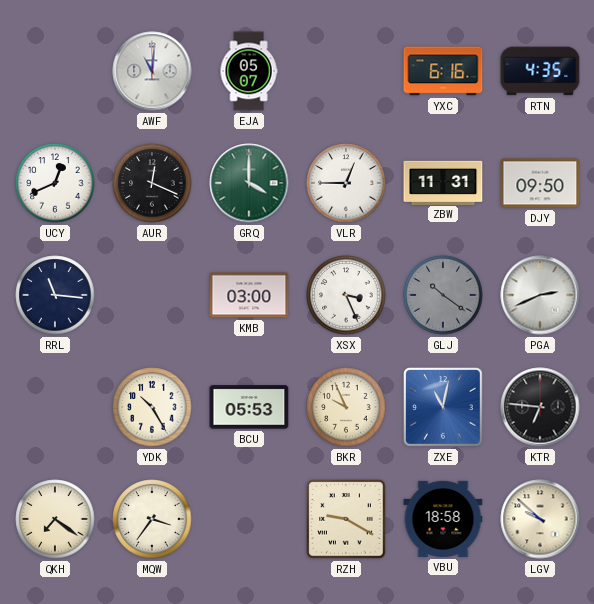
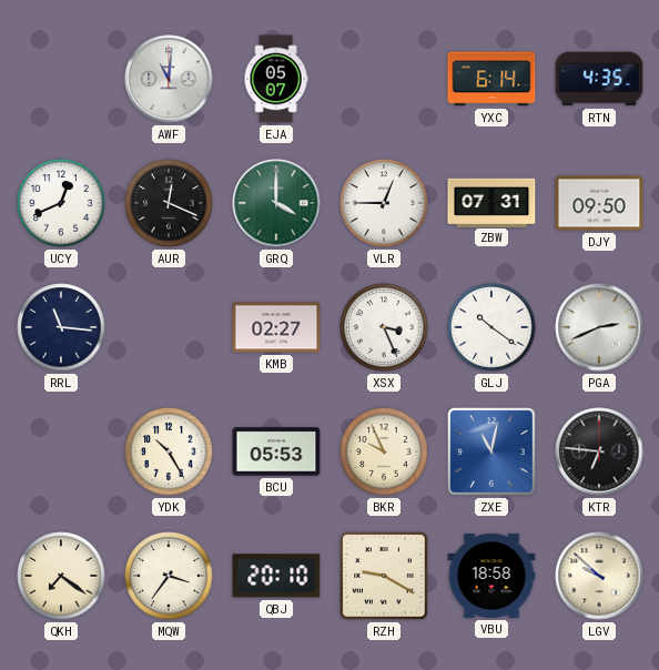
YXC: 6:16 -> 6:14 (491, 79)
ZBW: 11:31 -> 07:31 (491, 202)
KMB: 03:00 -> 02:27 (276, 327)
GLJ dial: grey -> white (491, 327)
QBJ: none -> 20:10 (276, 576)
